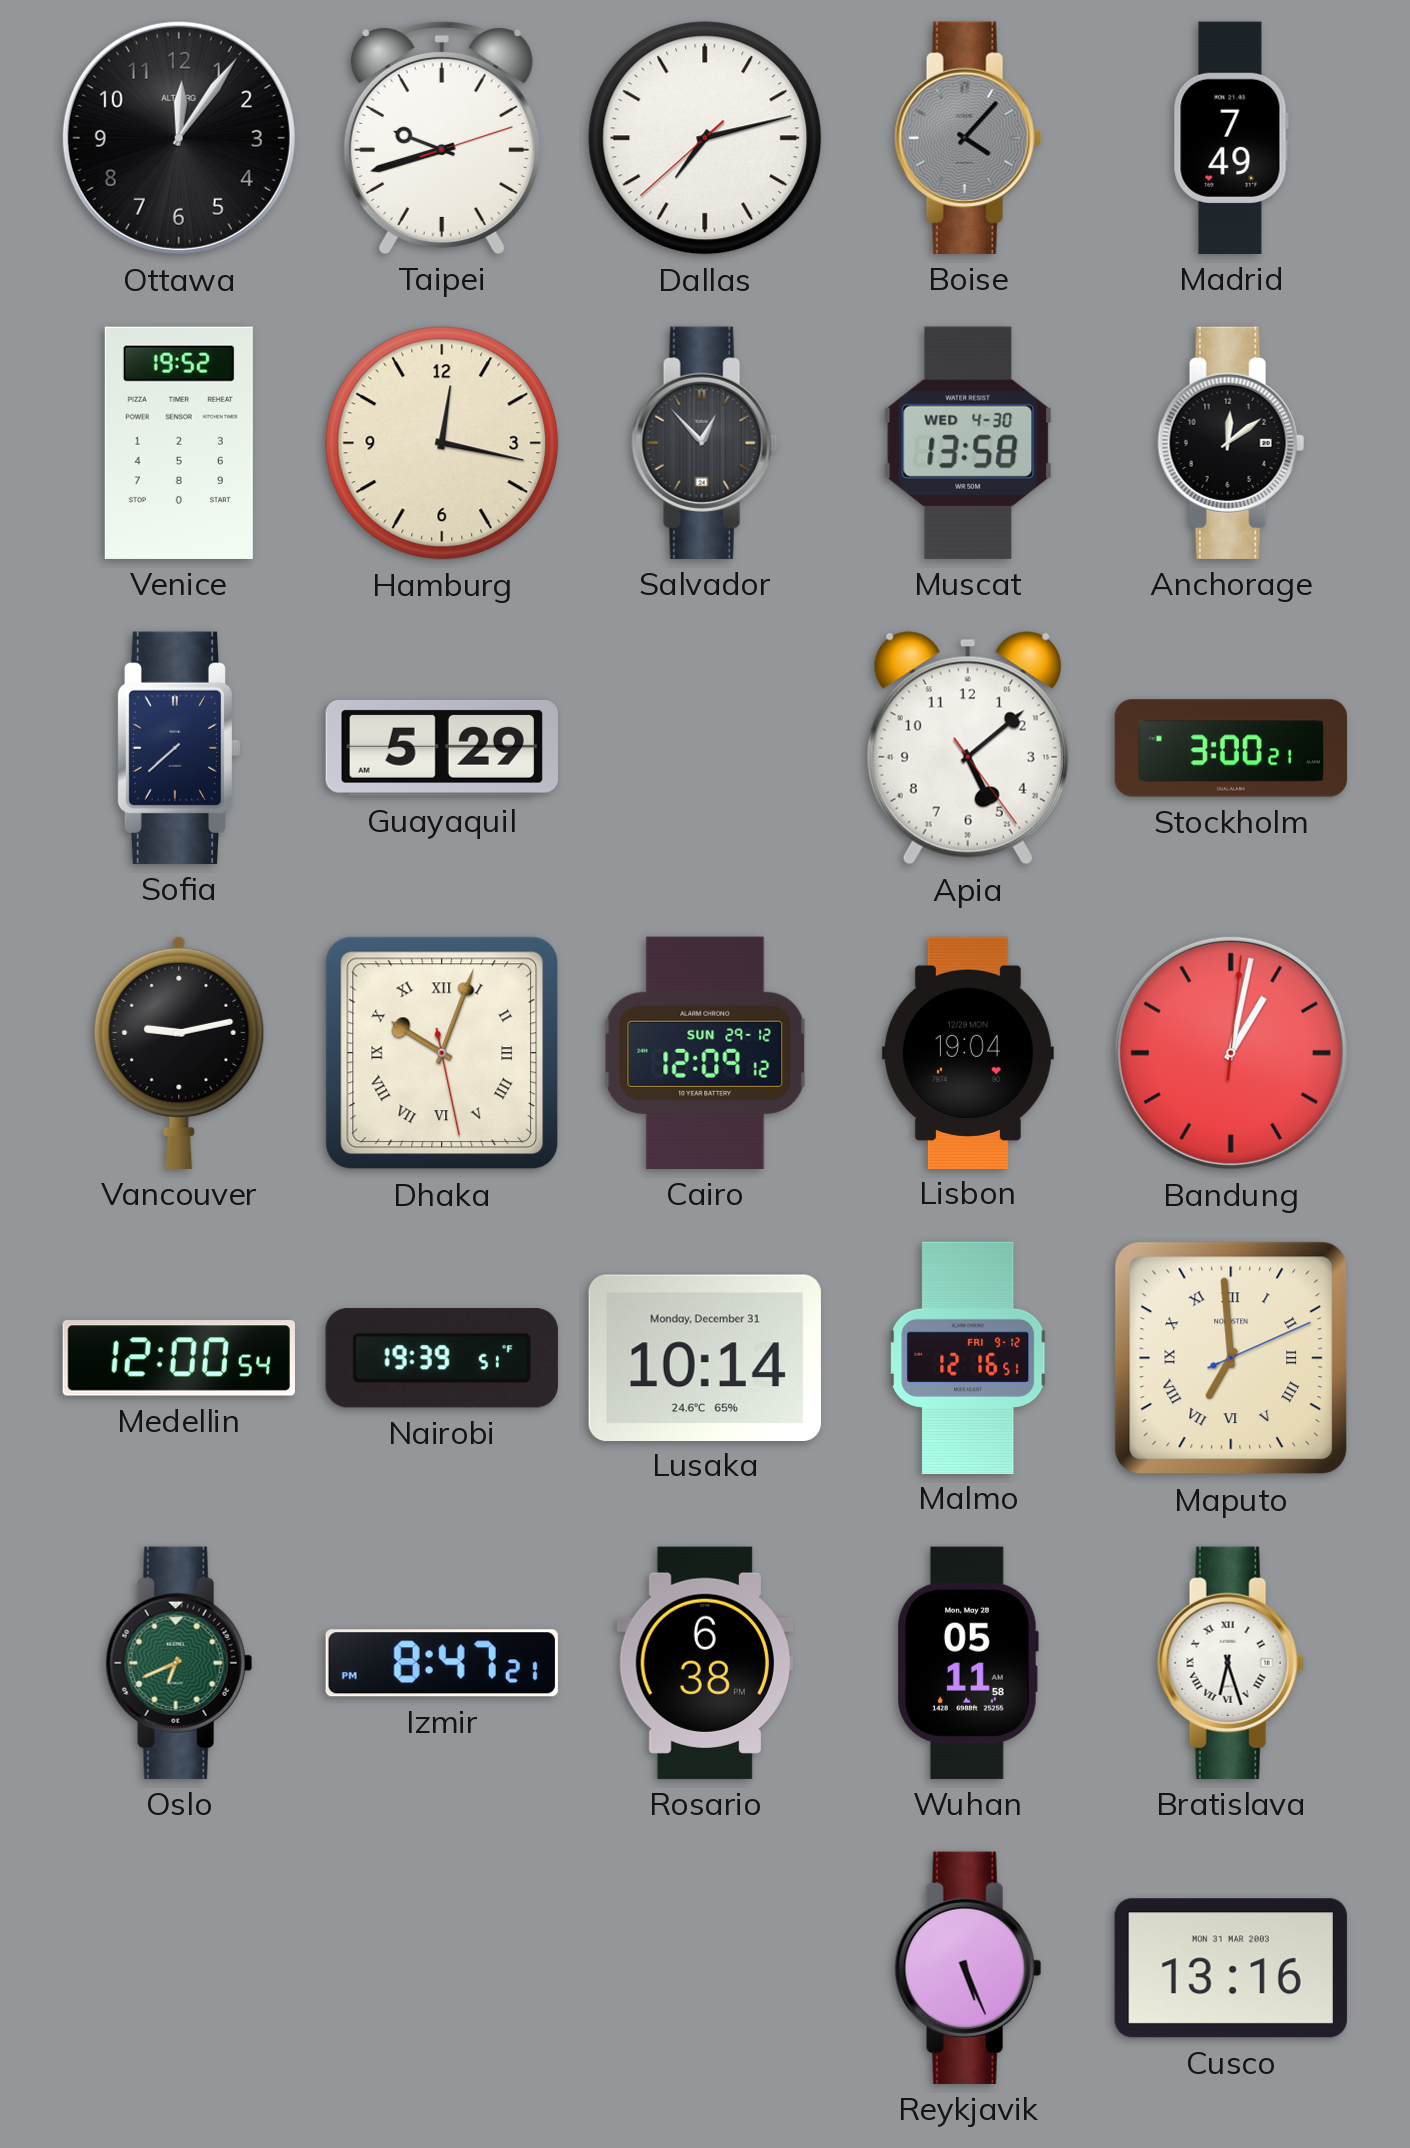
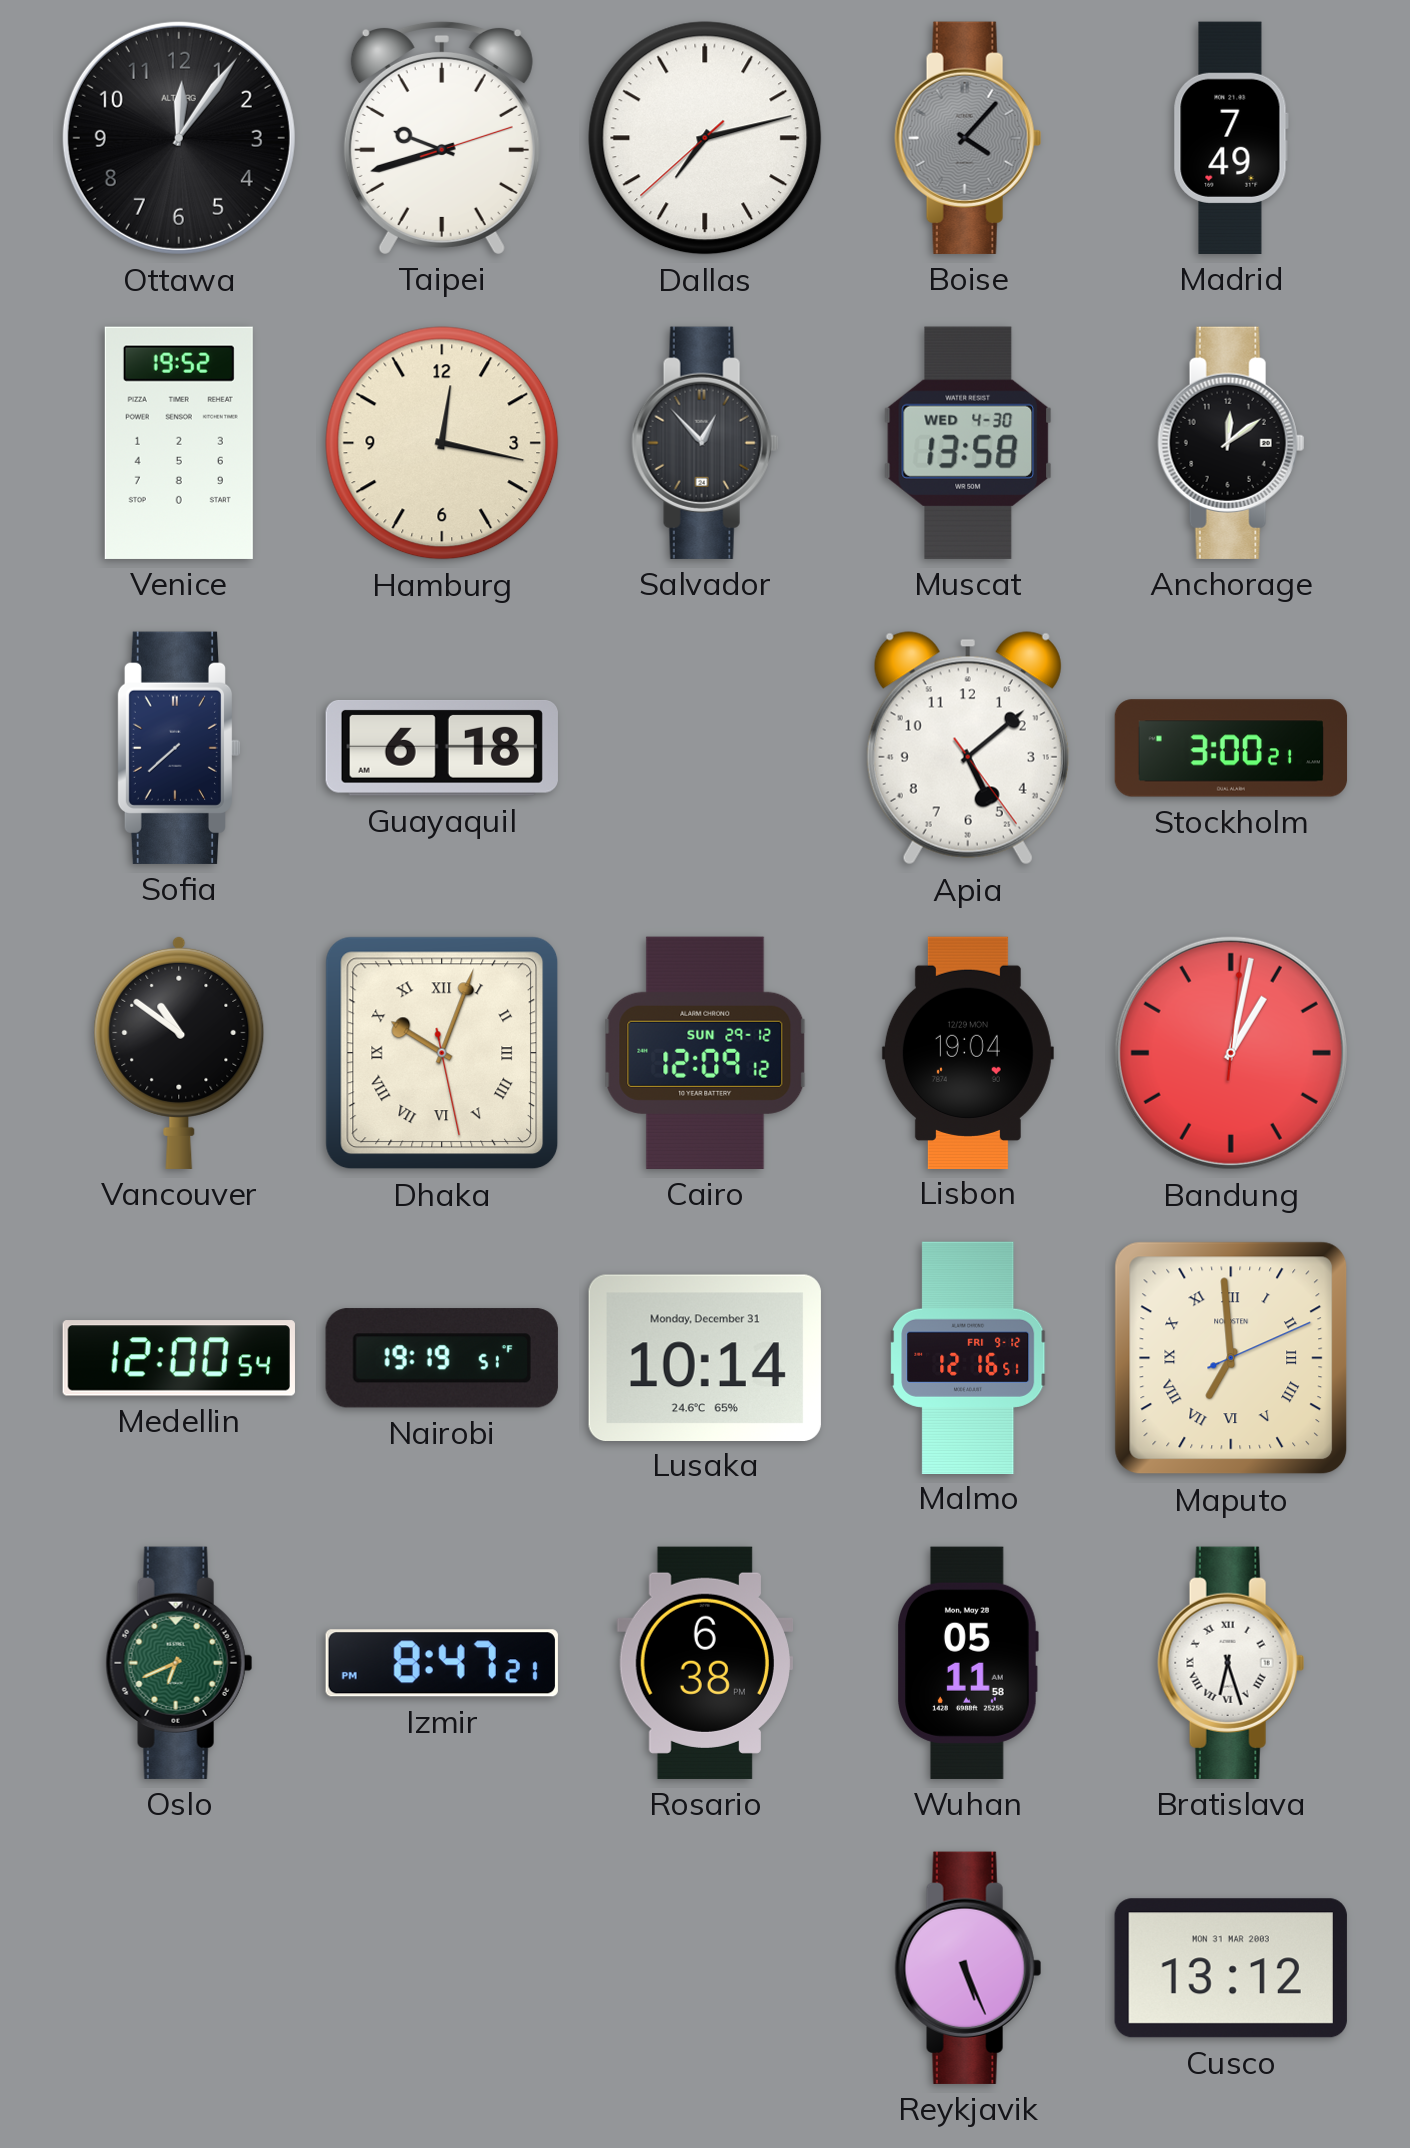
Guayaquil: 5:29 -> 6:18 (442, 749)
Vancouver: 9:13 -> 10:51 (179, 1052)
Nairobi: 19:39 -> 19:19 (442, 1358)
Cusco: 13:16 -> 13:12 (1231, 1968)
